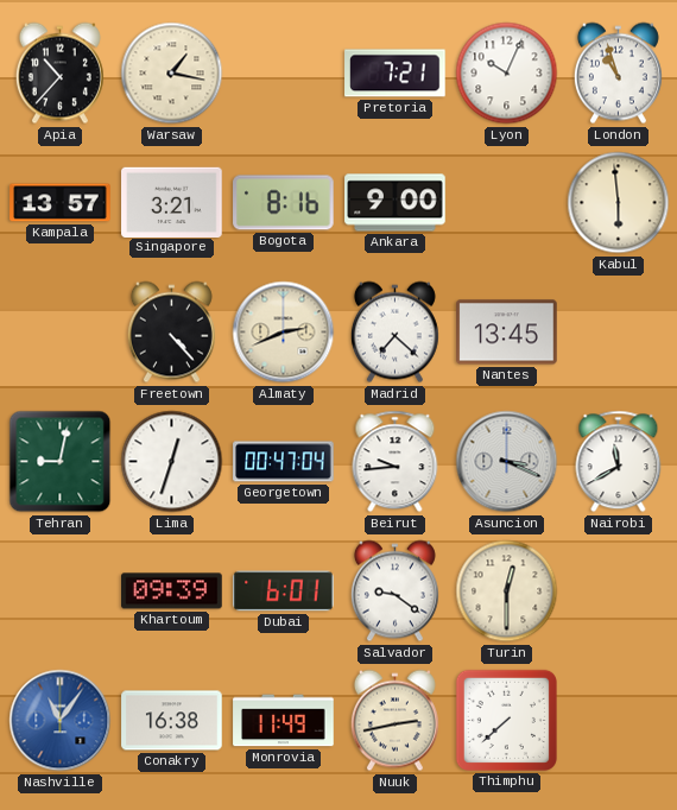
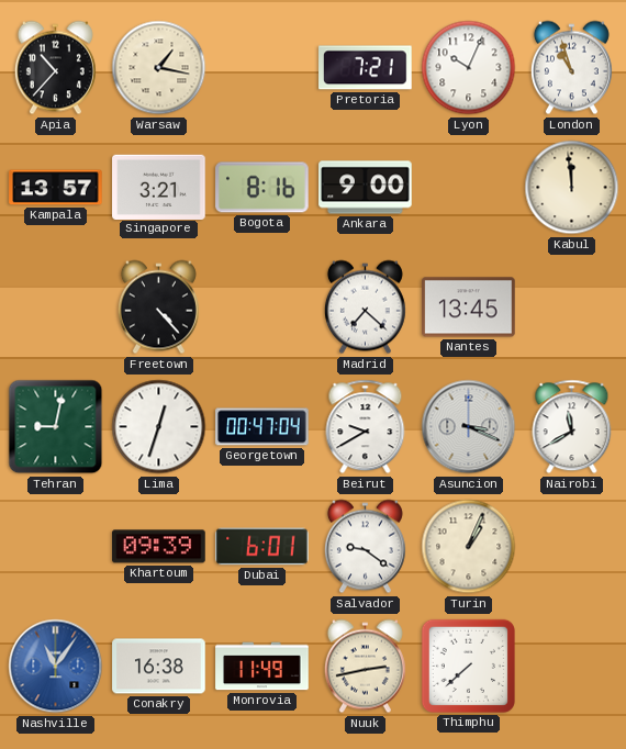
Kabul: 5:59 -> 11:59 (572, 188)
Almaty: 2:41 -> none (284, 333)
Beirut: 9:44 -> 9:40 (366, 427)
Turin: 12:30 -> 1:04 (469, 547)
